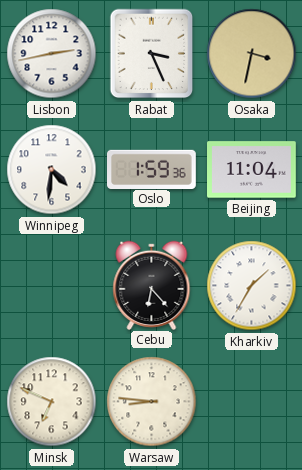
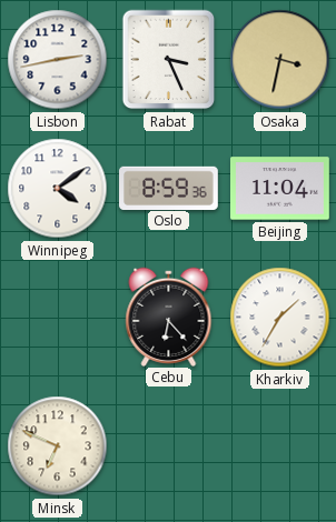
Winnipeg: 4:31 -> 4:09 (58, 189)
Oslo: 1:59 -> 8:59 (169, 188)
Warsaw: 8:46 -> none (152, 402)
